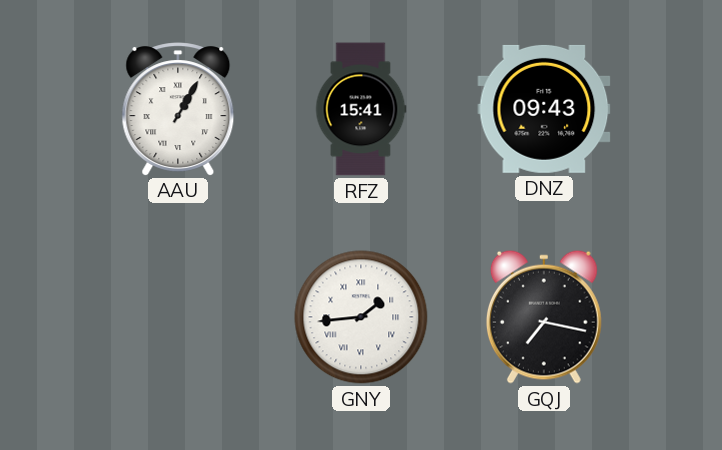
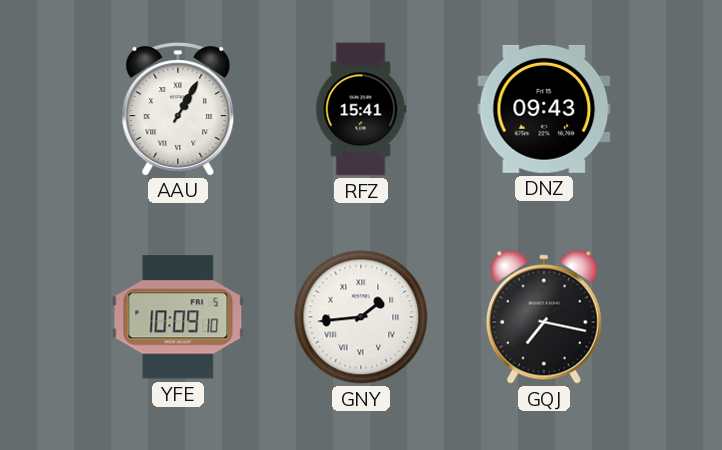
YFE: none -> 10:09 (178, 317)
